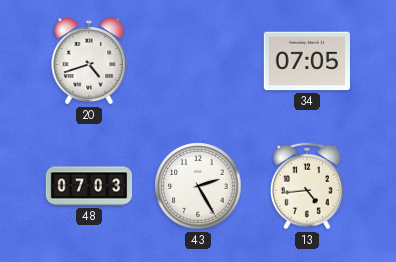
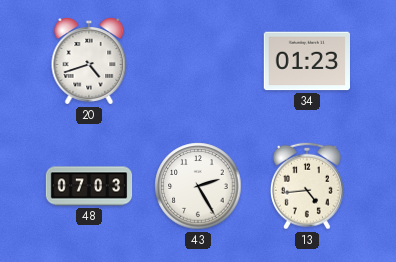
34: 07:05 -> 01:23 (306, 61)
